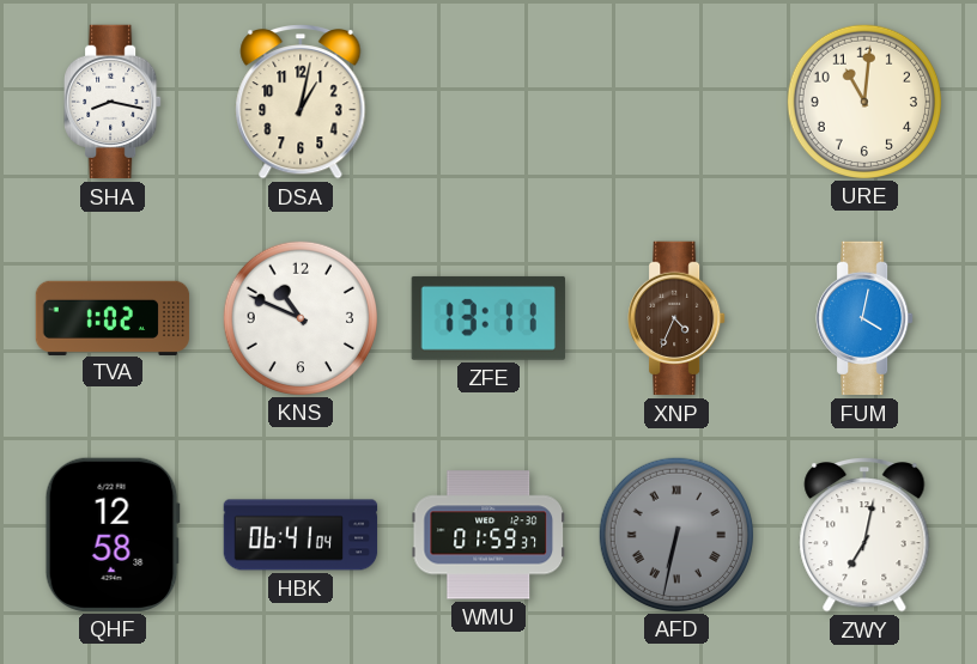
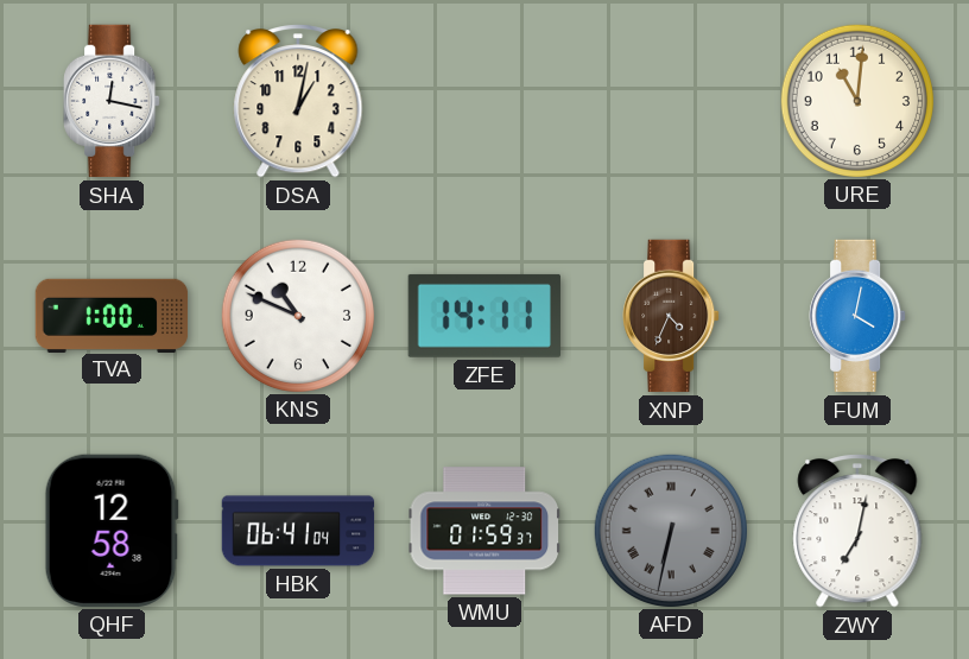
SHA: 8:17 -> 12:17 (112, 101)
TVA: 1:02 -> 1:00 (112, 315)
ZFE: 13:11 -> 14:11 (484, 316)
